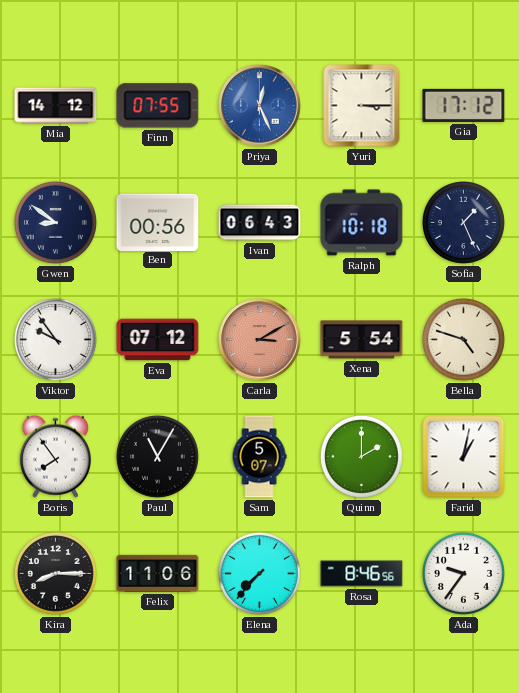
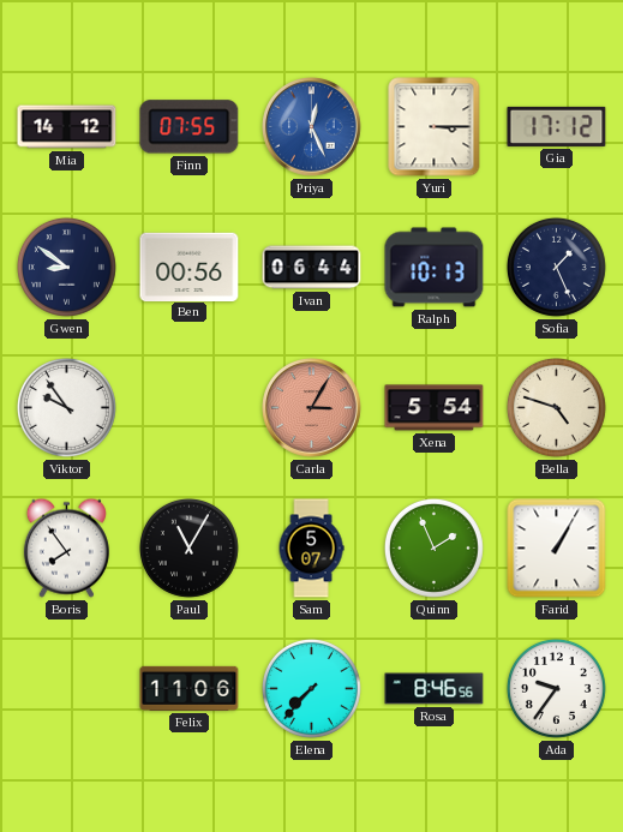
Ivan: 06:43 -> 06:44 (312, 268)
Ralph: 10:18 -> 10:13 (435, 268)
Eva: 07:12 -> none (158, 340)
Carla: 3:10 -> 3:05 (312, 408)
Quinn: 2:00 -> 1:56 (433, 547)
Farid: 1:02 -> 1:05 (557, 549)
Kira: 8:15 -> none (55, 573)
